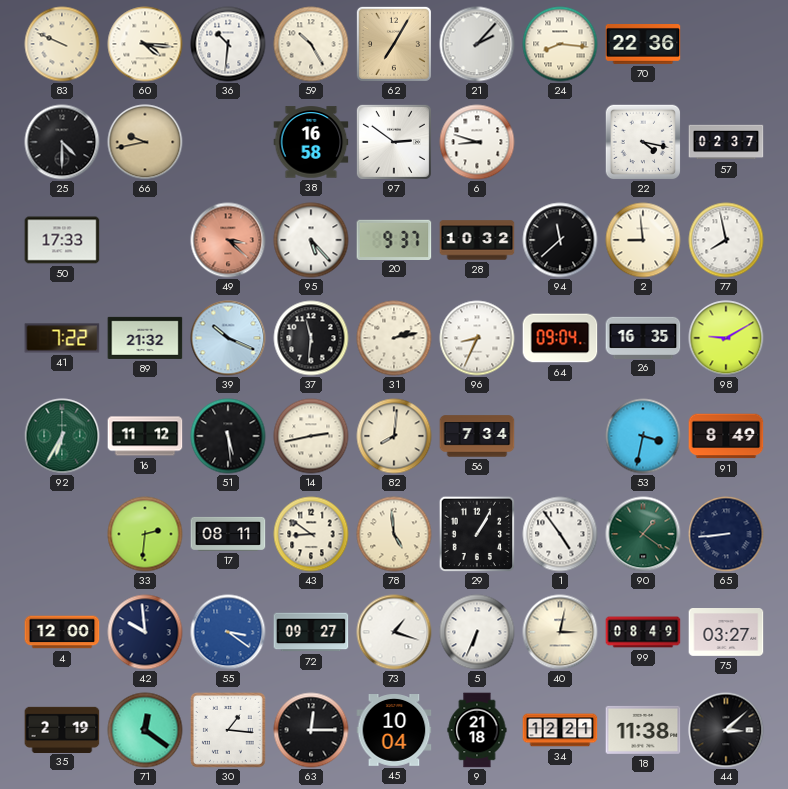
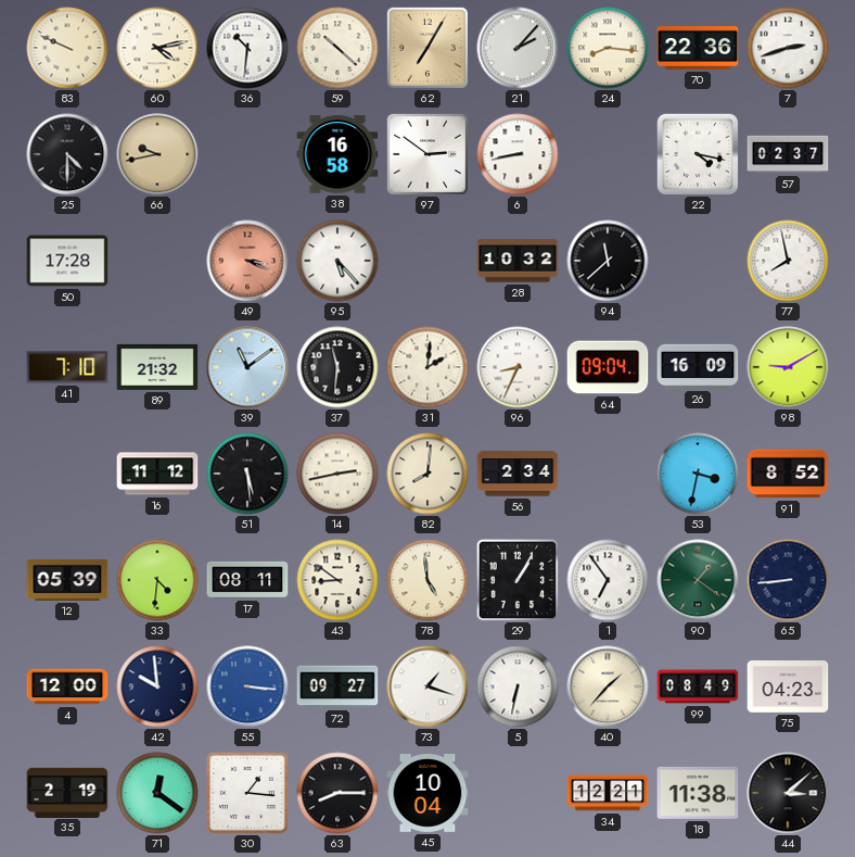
60: 4:16 -> 4:13 (157, 48)
59: 10:25 -> 10:22 (337, 48)
7: none -> 2:42 (788, 48)
6: 8:48 -> 8:43 (518, 154)
50: 17:33 -> 17:28 (67, 261)
49: 3:22 -> 3:19 (247, 261)
20: 9:37 -> none (394, 239)
2: 8:59 -> none (643, 240)
41: 7:22 -> 7:10 (67, 367)
39: 10:19 -> 11:09 (247, 367)
31: 2:13 -> 2:01 (427, 367)
26: 16:35 -> 16:09 (698, 366)
92: 6:35 -> none (62, 436)
56: 7:34 -> 2:34 (518, 474)
91: 8:49 -> 8:52 (788, 474)
12: none -> 05:39 (67, 580)
33: 2:31 -> 4:31 (157, 580)
1: 4:54 -> 6:54 (608, 580)
55: 3:21 -> 3:16 (247, 686)
5: 6:34 -> 6:32 (518, 686)
40: 3:02 -> 1:37 (608, 686)
75: 03:27 -> 04:23 (788, 688)
63: 12:15 -> 8:15 (337, 793)
9: 21:18 -> none (477, 730)
